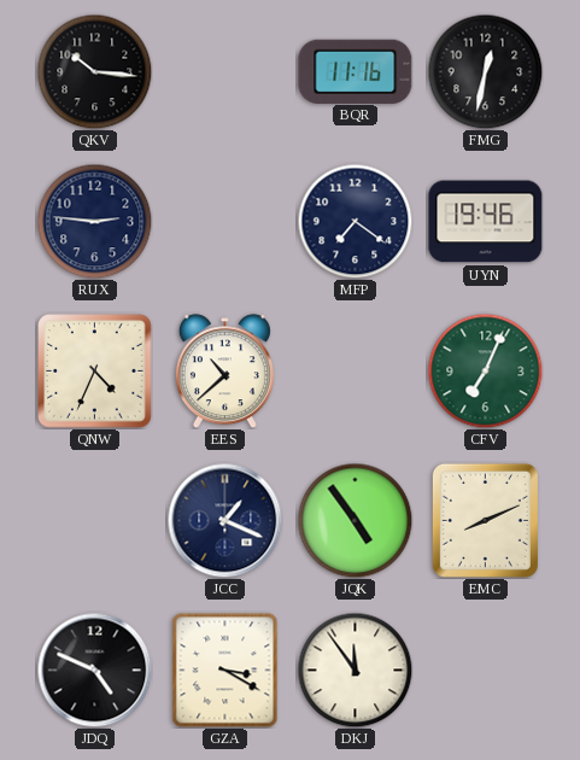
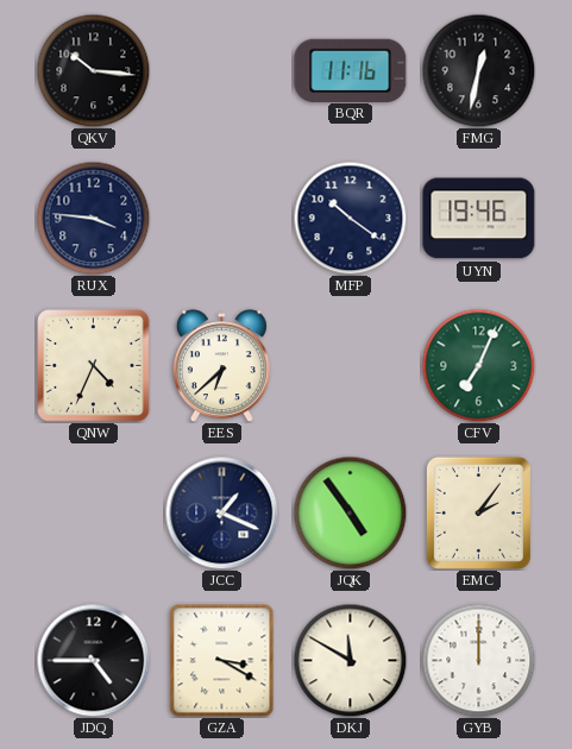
RUX: 2:46 -> 3:46 (93, 218)
MFP: 7:21 -> 10:21 (350, 218)
EES: 10:38 -> 6:38 (221, 366)
EMC: 8:11 -> 2:06 (478, 512)
JDQ: 4:49 -> 4:45 (93, 660)
DKJ: 11:54 -> 11:50 (350, 660)
GYB: none -> 12:00 (478, 660)
